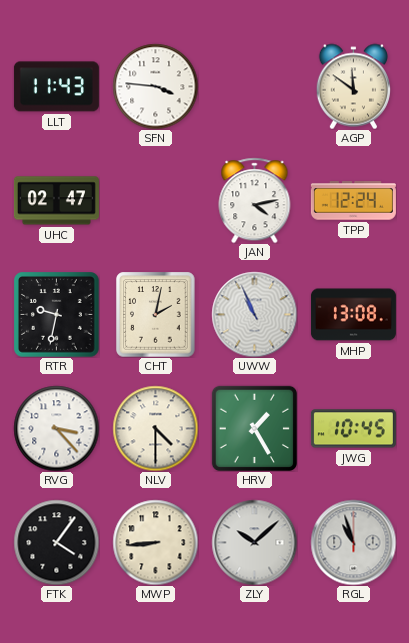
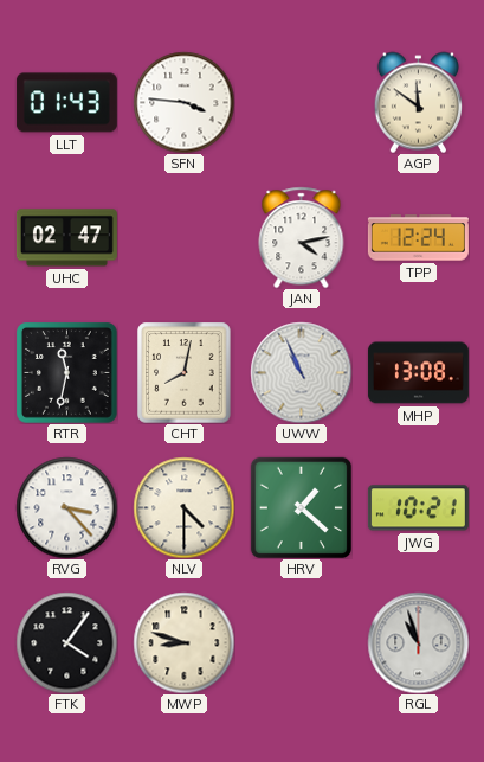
LLT: 11:43 -> 01:43 (66, 103)
RTR: 9:32 -> 11:32 (67, 373)
CHT: 2:02 -> 8:02 (185, 372)
HRV: 1:25 -> 1:22 (301, 507)
JWG: 10:45 -> 10:21 (418, 508)
MWP: 8:44 -> 8:48 (183, 642)
ZLY: 10:08 -> none (254, 542)
